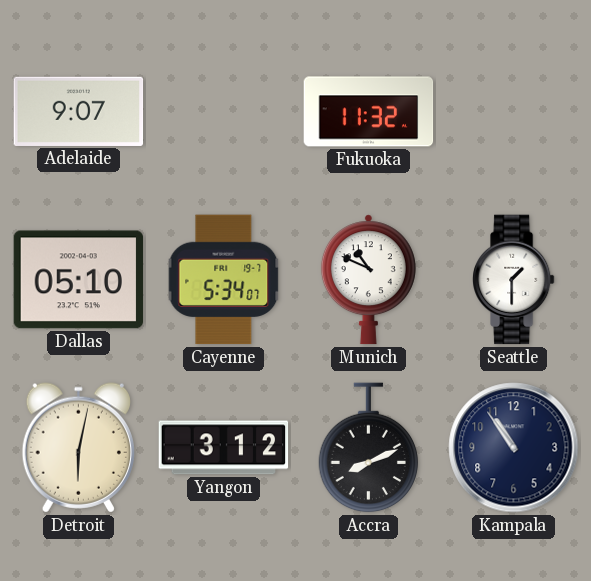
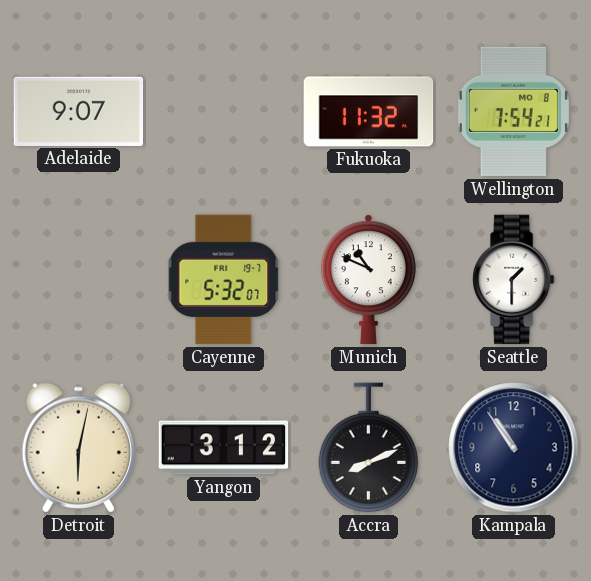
Wellington: none -> 7:54 (513, 112)
Dallas: 05:10 -> none (79, 280)
Cayenne: 5:34 -> 5:32 (224, 280)
